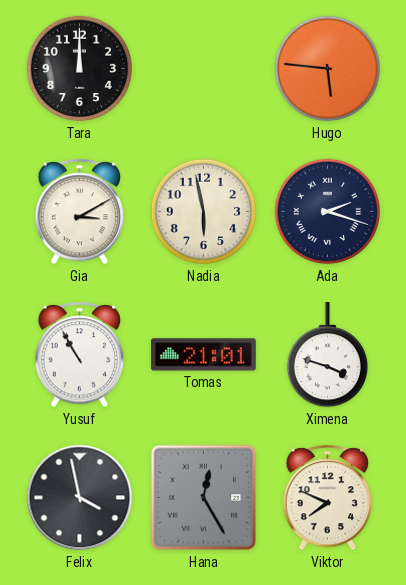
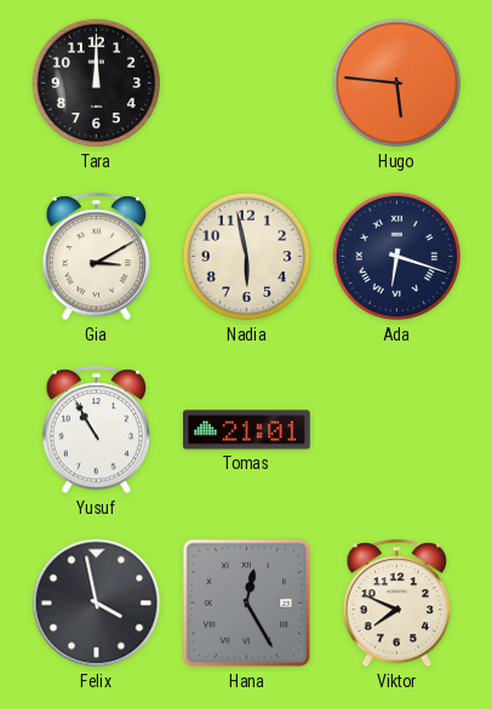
Ada: 2:18 -> 6:18 (397, 257)
Ximena: 3:48 -> none (327, 356)
